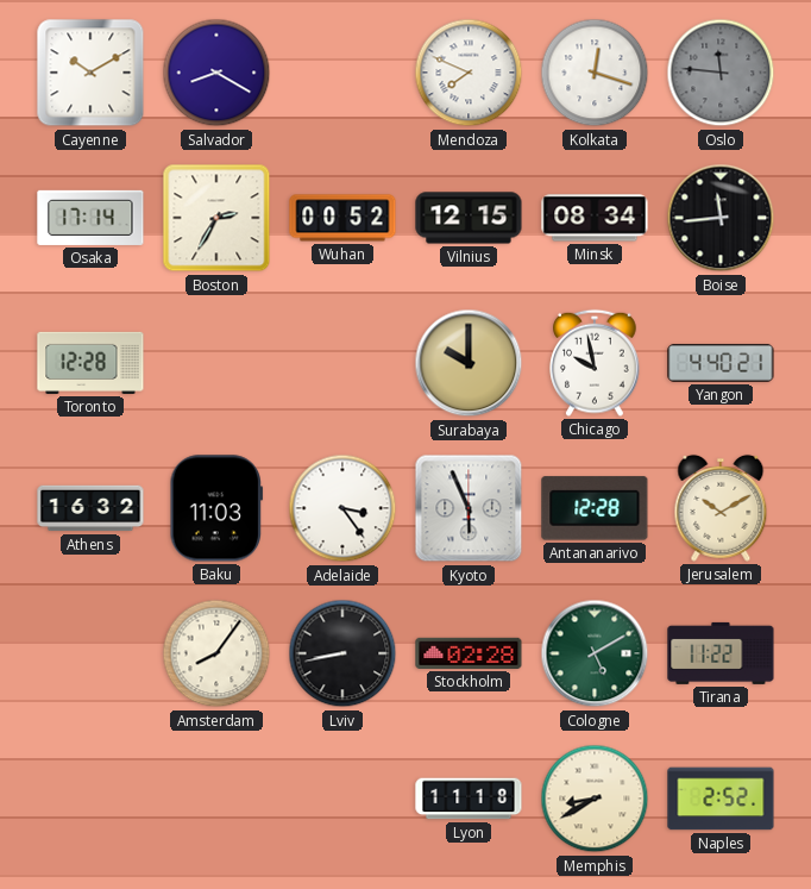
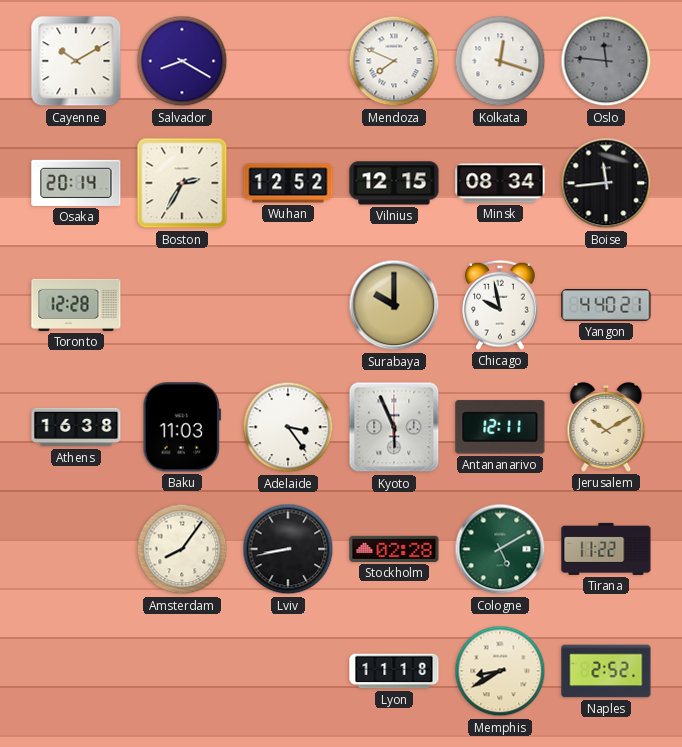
Osaka: 17:14 -> 20:14 (76, 183)
Wuhan: 00:52 -> 12:52 (288, 183)
Athens: 16:32 -> 16:38 (76, 427)
Antananarivo: 12:28 -> 12:11 (500, 427)
